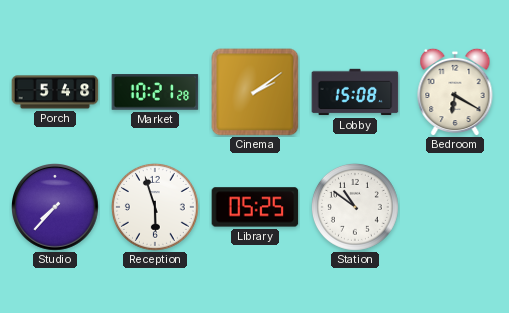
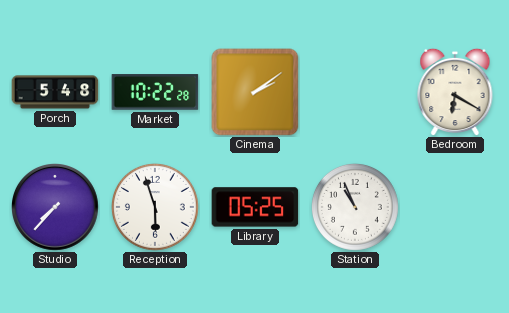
Market: 10:21 -> 10:22 (155, 92)
Lobby: 15:08 -> none (355, 92)
Station: 10:51 -> 10:56 (355, 207)
